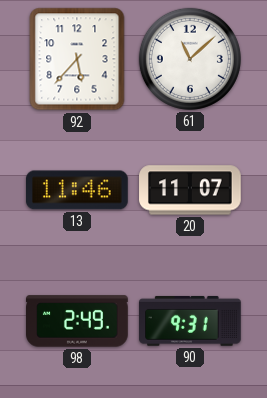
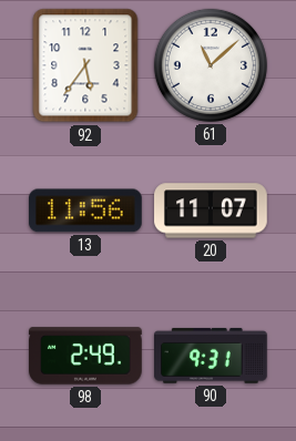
92: 5:37 -> 5:36 (85, 65)
13: 11:46 -> 11:56 (86, 211)
